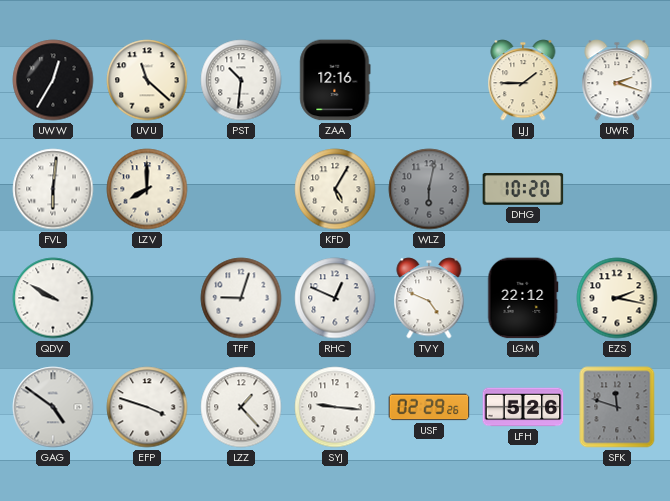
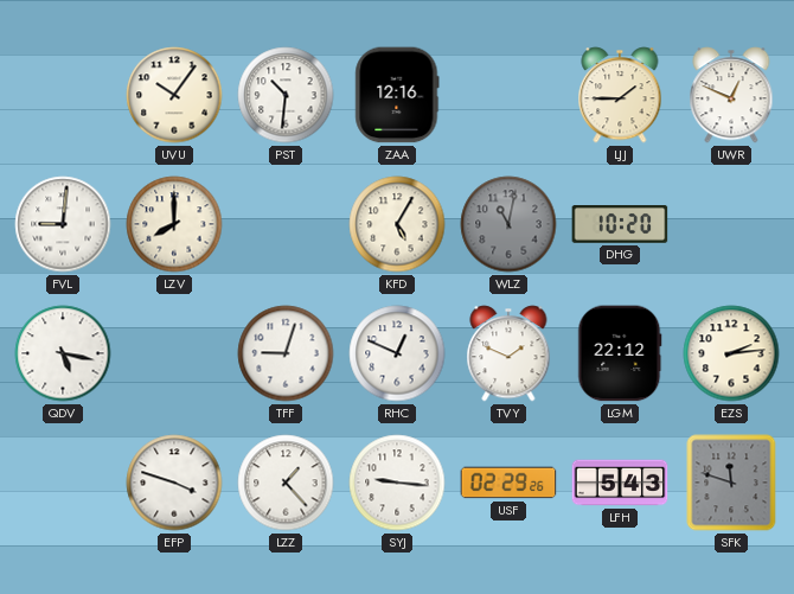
UWW: 12:35 -> none (53, 80)
UVU: 11:22 -> 10:06 (174, 95)
UWR: 2:18 -> 12:49 (731, 95)
FVL: 6:01 -> 9:01 (63, 224)
WLZ: 6:02 -> 11:02 (508, 224)
QDV: 9:50 -> 5:17 (63, 353)
TVY: 4:49 -> 1:49 (508, 353)
EZS: 2:17 -> 2:14 (731, 353)
GAG: 4:51 -> none (53, 407)
LFH: 5:26 -> 5:43 (620, 483)
